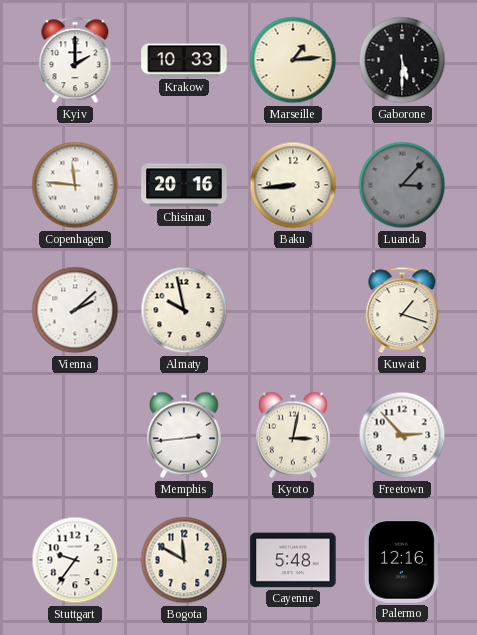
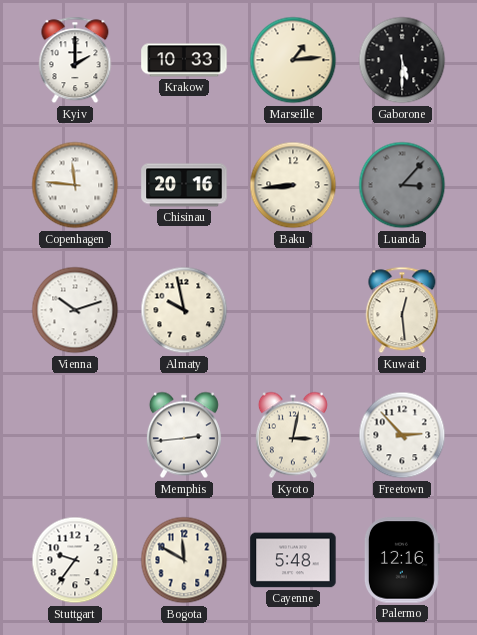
Vienna: 2:08 -> 10:12 (75, 310)
Kuwait: 1:18 -> 12:29 (402, 310)
